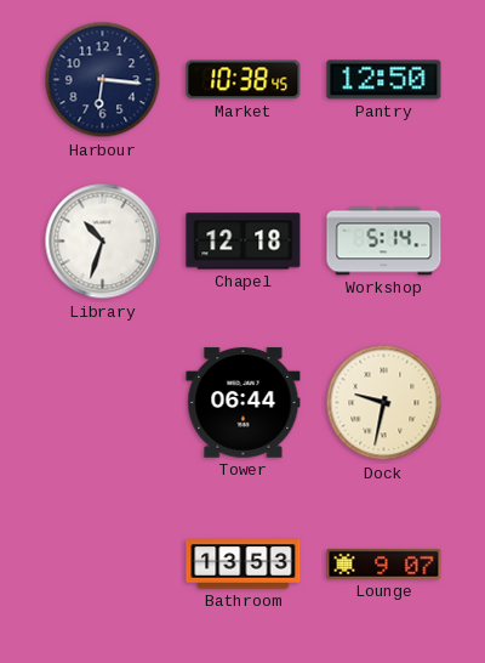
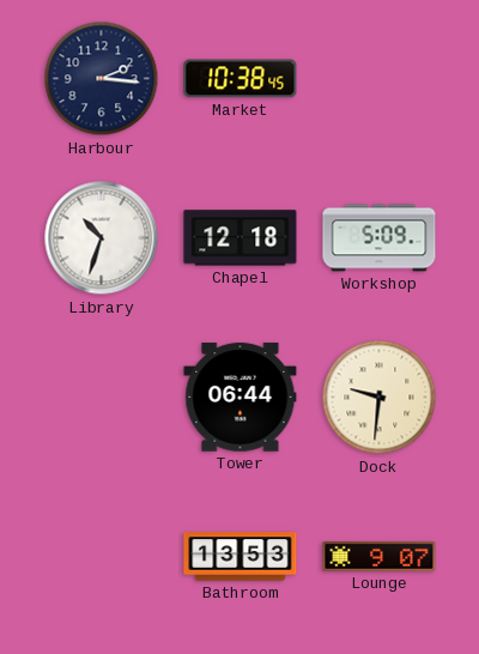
Harbour: 6:16 -> 2:16 (102, 79)
Pantry: 12:50 -> none (384, 80)
Workshop: 5:14 -> 5:09 (380, 238)
Dock: 9:32 -> 9:31 (380, 398)
